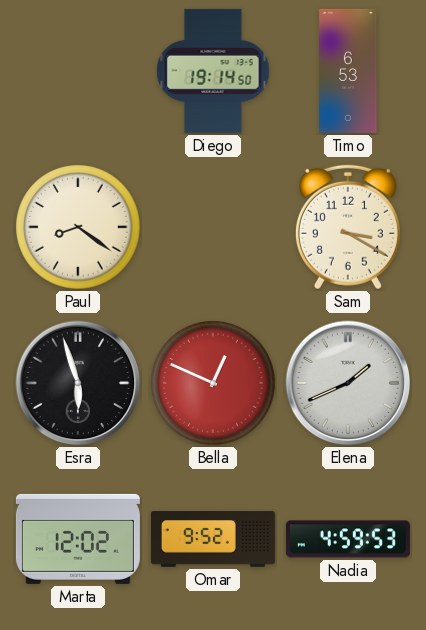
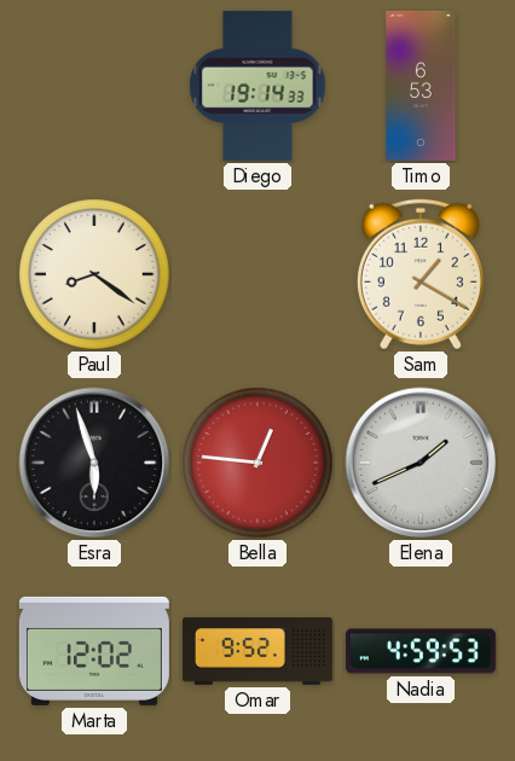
Diego: 19:14:50 -> 19:14:33 (257, 86)
Sam: 3:20 -> 1:20 (421, 274)
Bella: 12:49 -> 12:46 (257, 463)
